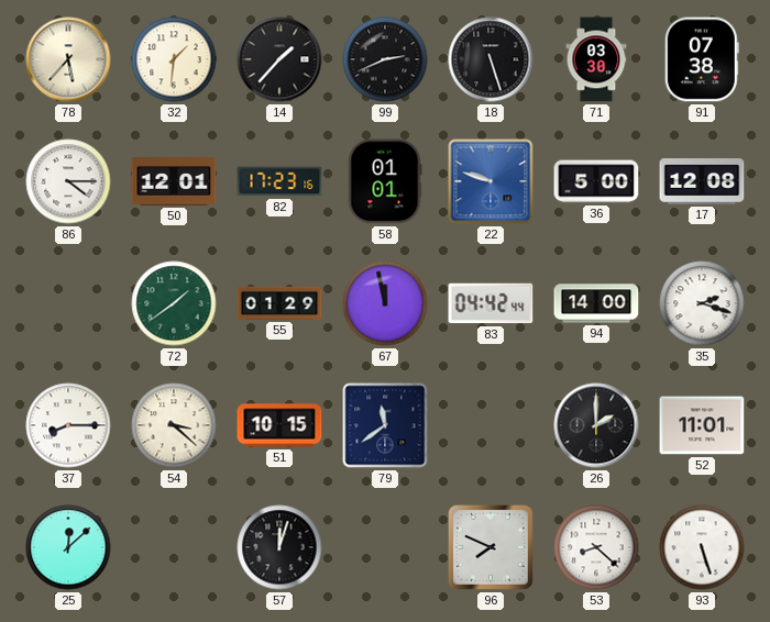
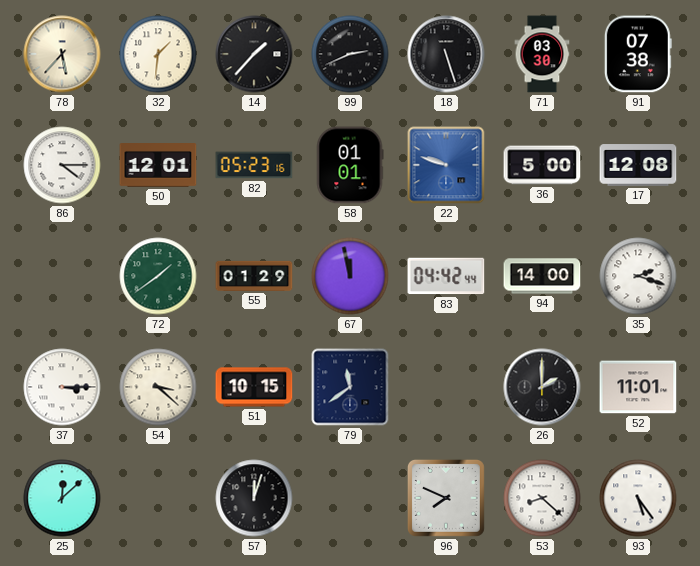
82: 17:23 -> 05:23 (254, 165)
37: 8:15 -> 3:15 (62, 387)
93: 5:27 -> 5:24 (638, 498)
